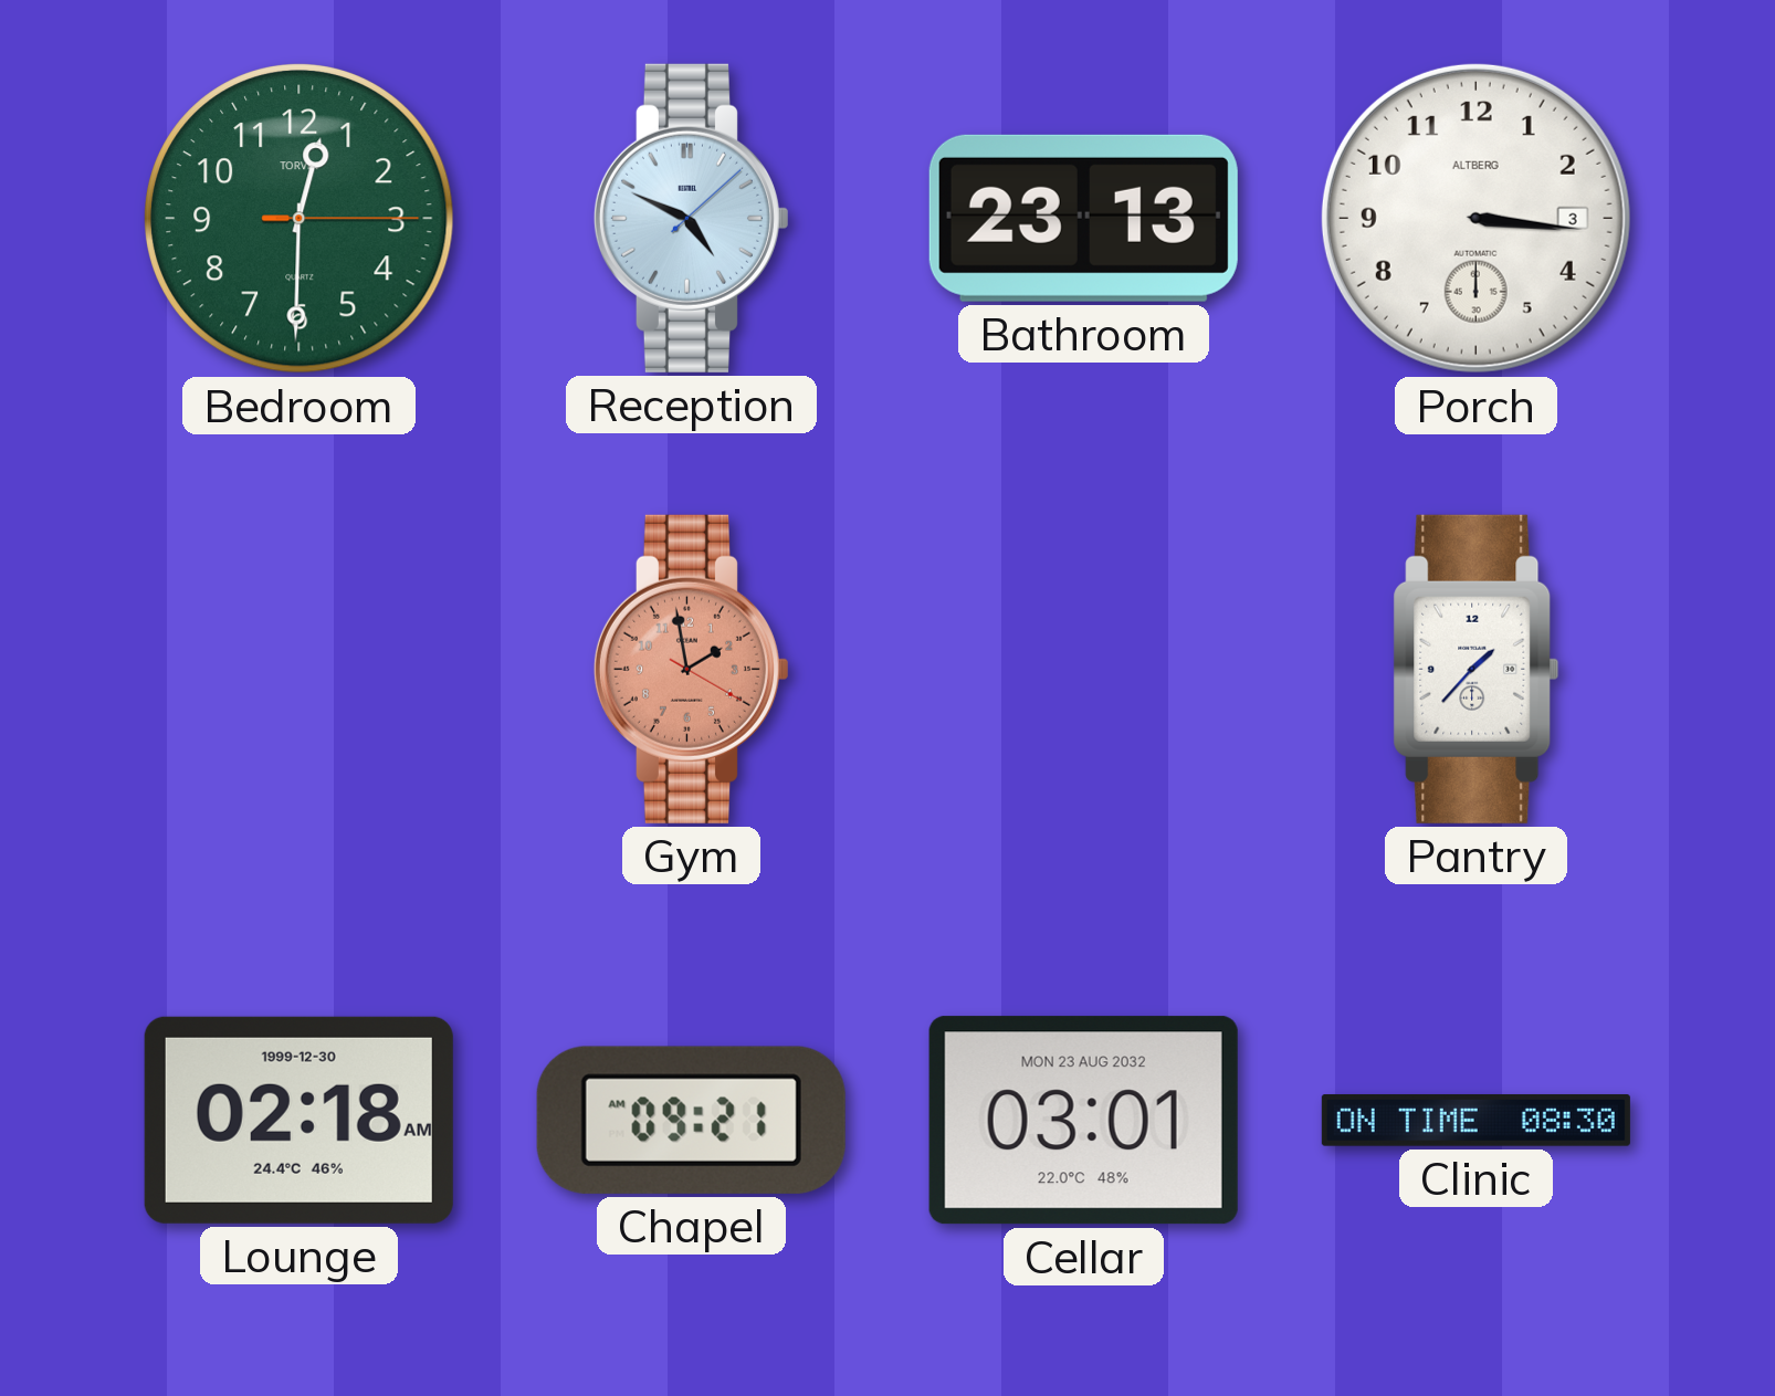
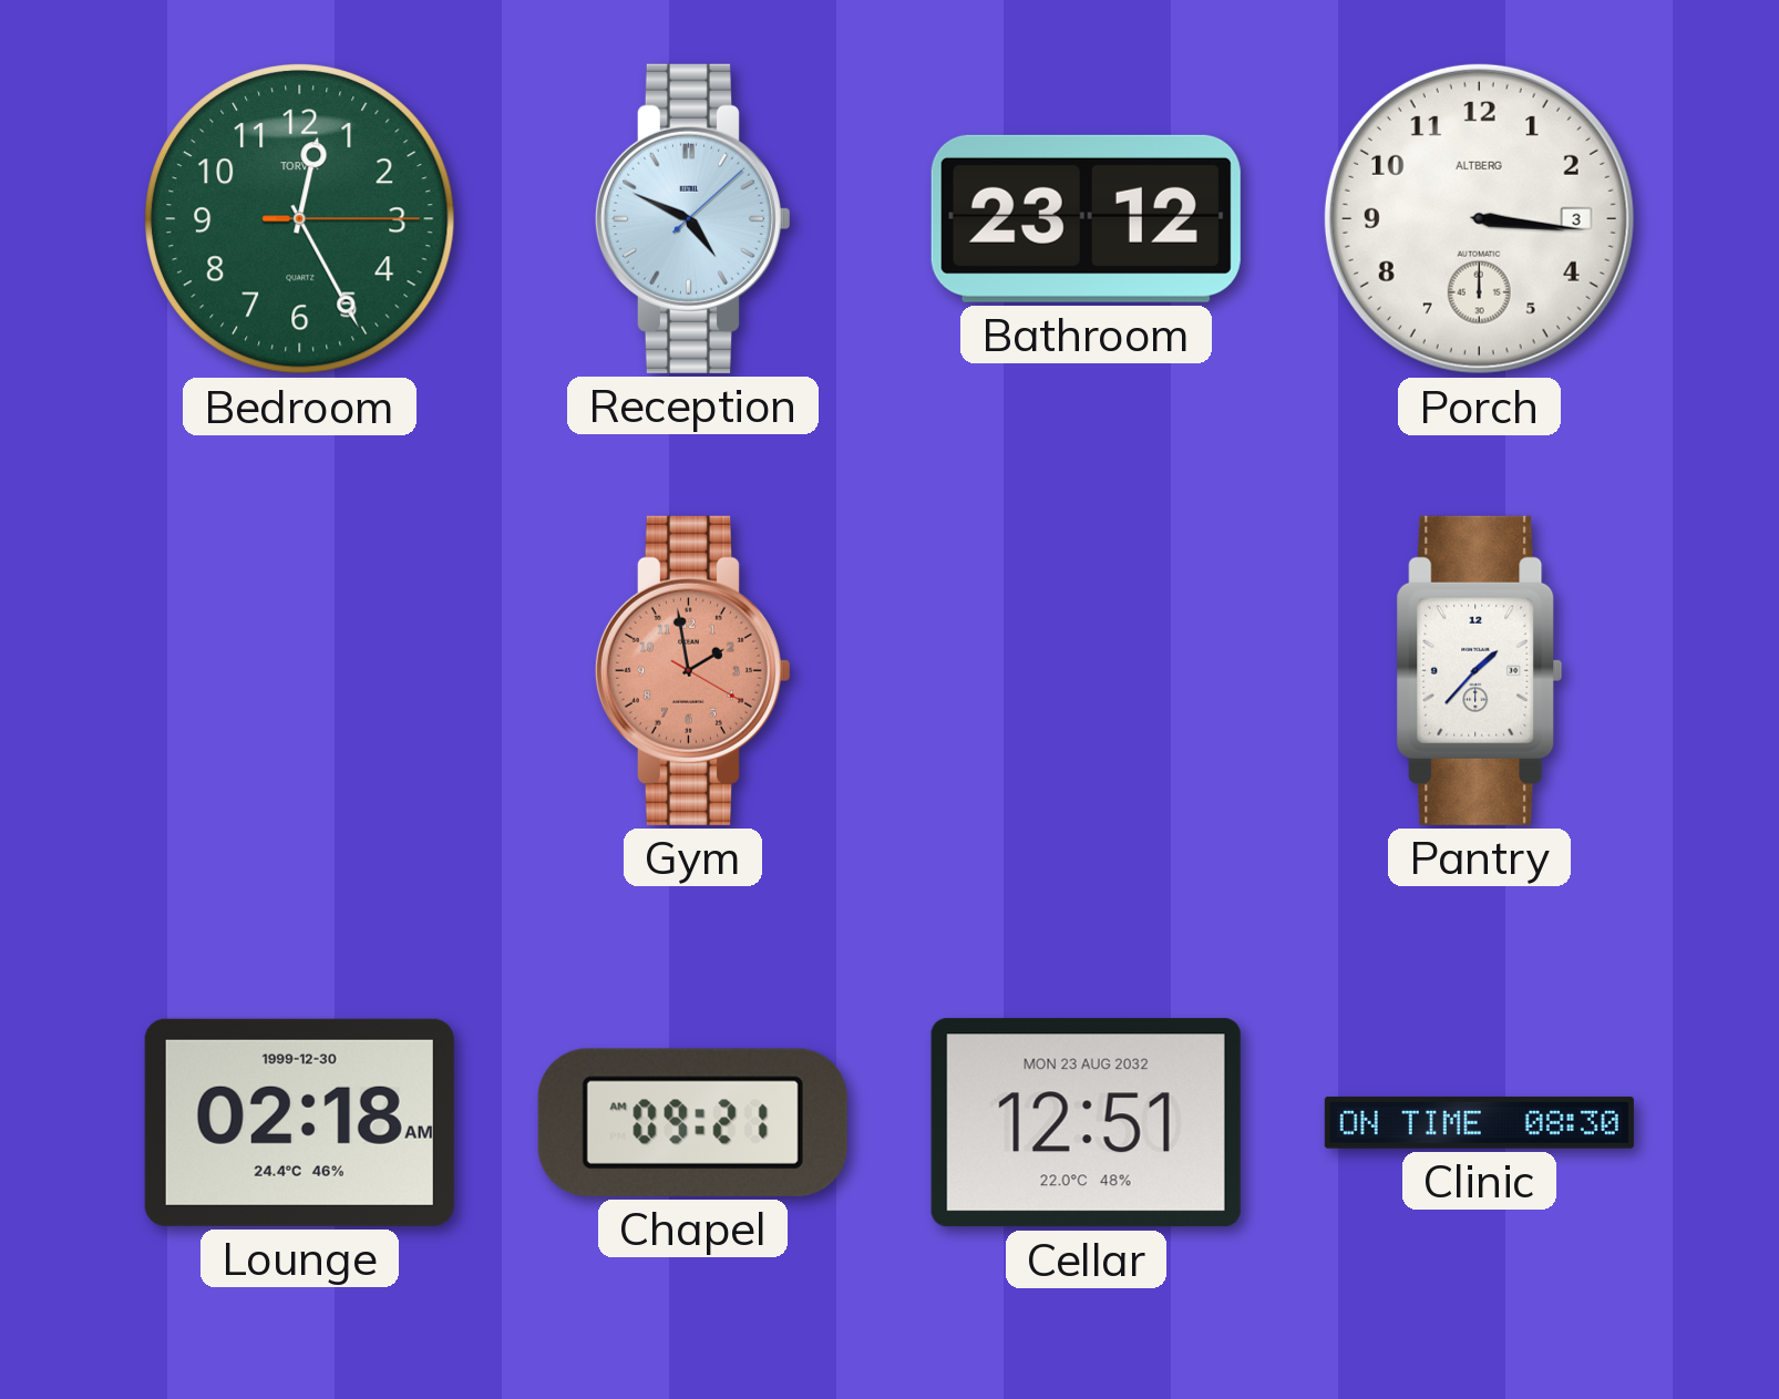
Bedroom: 12:30 -> 12:25 (300, 219)
Bathroom: 23:13 -> 23:12 (1086, 218)
Cellar: 03:01 -> 12:51 (1086, 1123)
